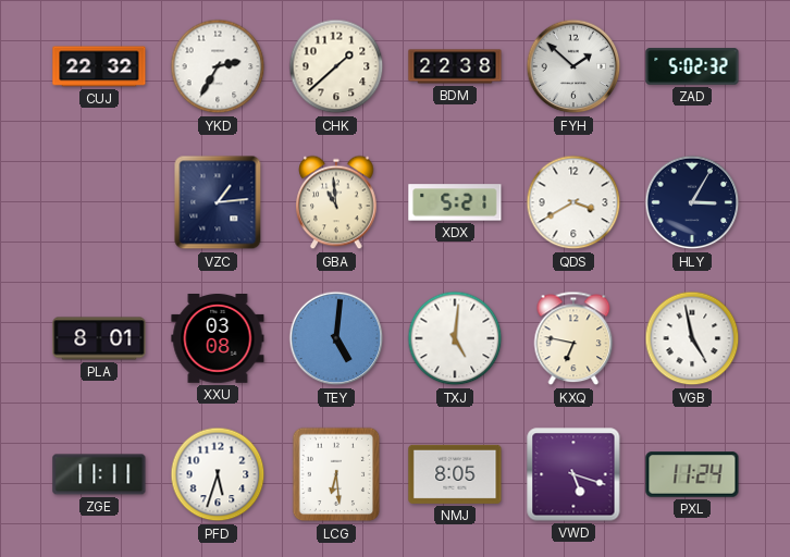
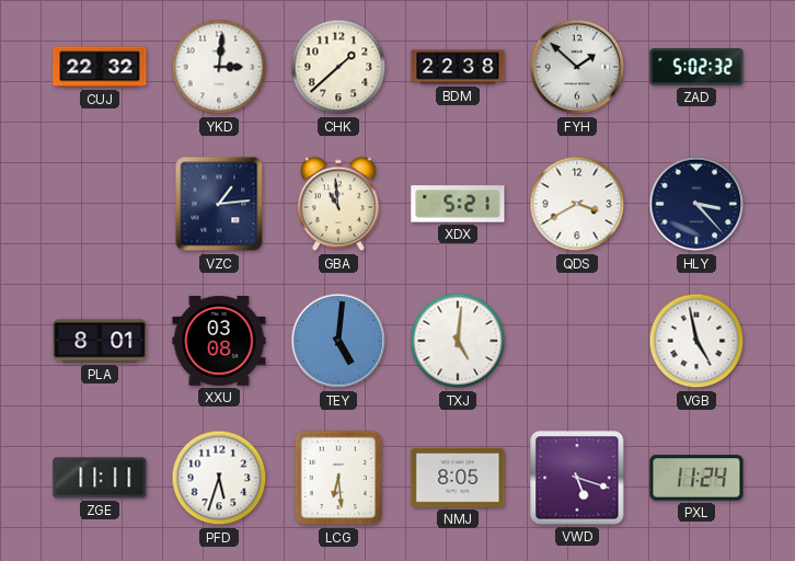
YKD: 2:35 -> 3:01 (219, 67)
HLY: 3:05 -> 3:23 (696, 204)
KXQ: 6:47 -> none (573, 338)
